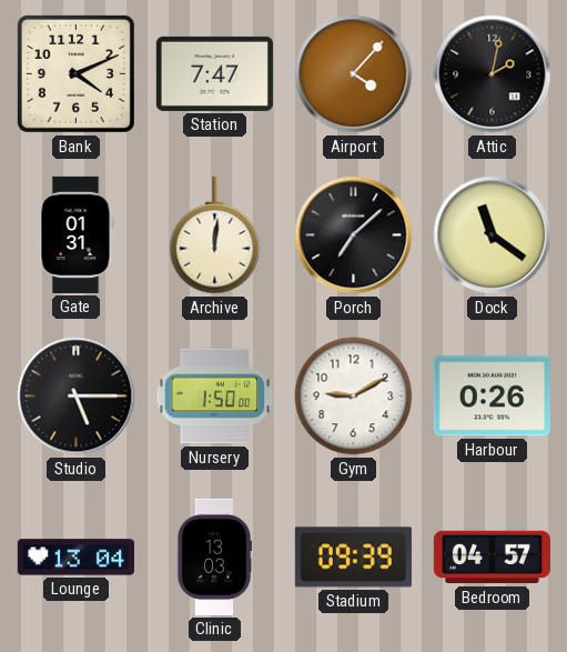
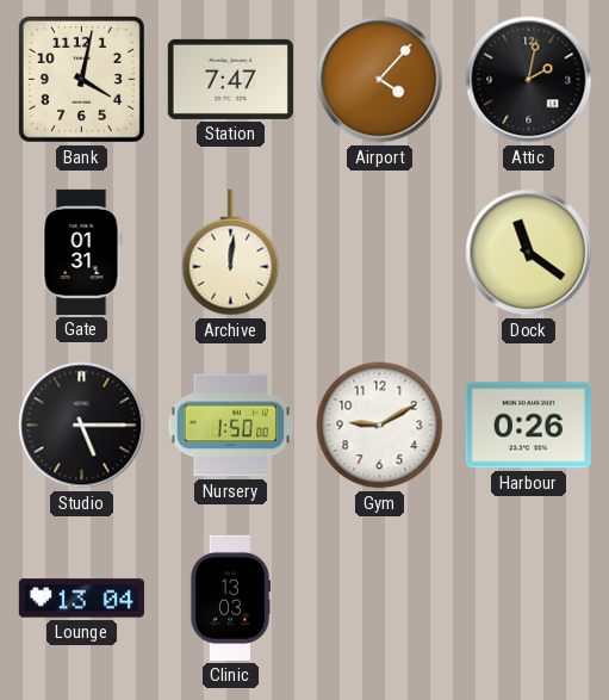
Bank: 4:11 -> 4:02 (81, 79)
Porch: 7:08 -> none (354, 235)
Stadium: 09:39 -> none (353, 558)
Bedroom: 04:57 -> none (492, 558)
